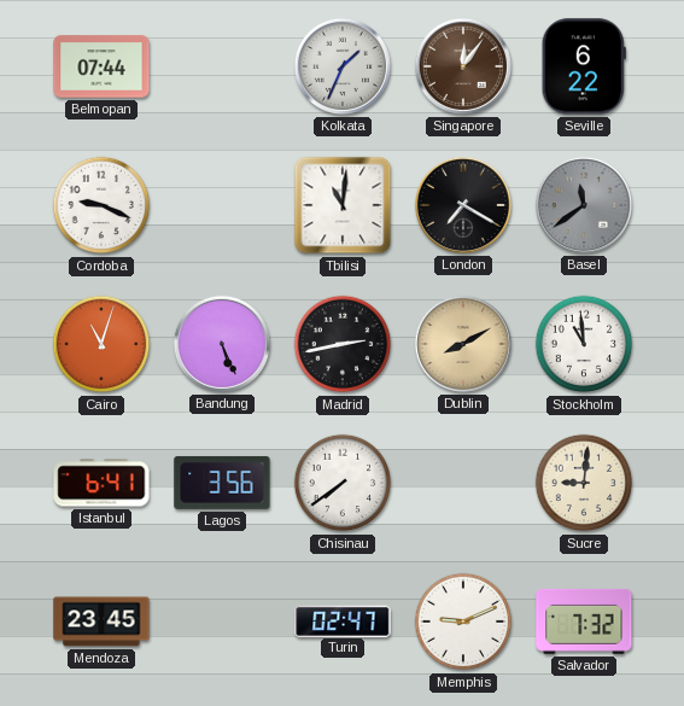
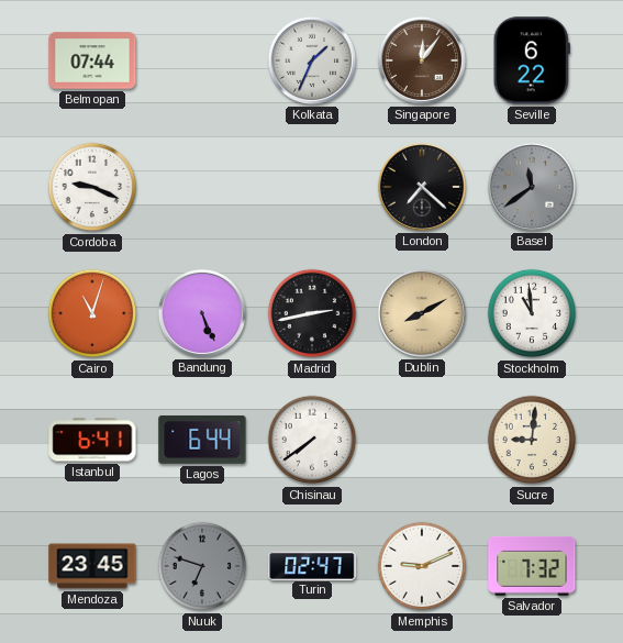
Tbilisi: 11:01 -> none (343, 205)
London: 7:20 -> 7:22 (422, 187)
Lagos: 3:56 -> 6:44 (202, 440)
Nuuk: none -> 6:48 (202, 566)
